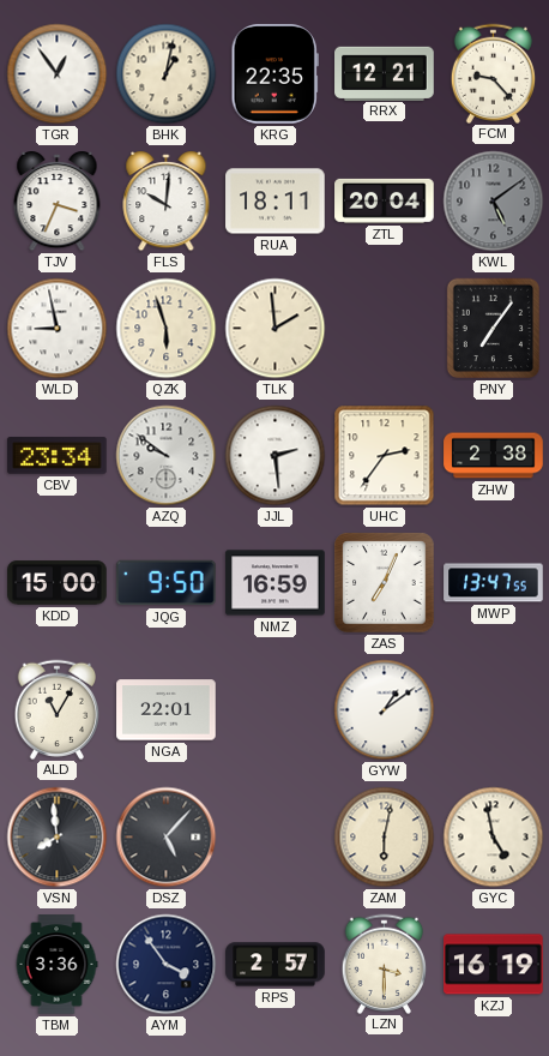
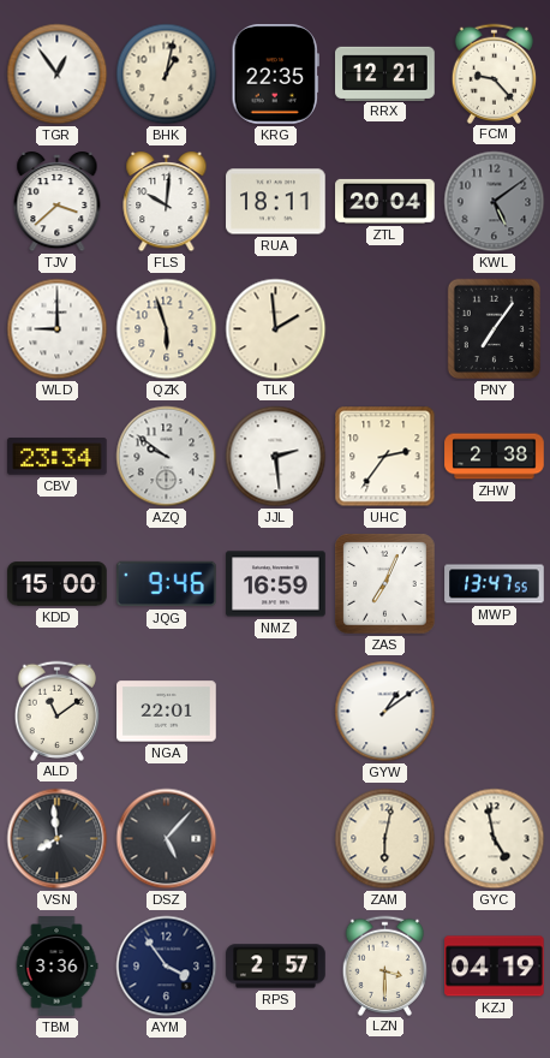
TJV: 3:34 -> 3:38 (58, 203)
WLD: 8:58 -> 9:00 (58, 329)
JQG: 9:50 -> 9:46 (167, 584)
ALD: 11:05 -> 11:09 (58, 711)
KZJ: 16:19 -> 04:19 (495, 967)
